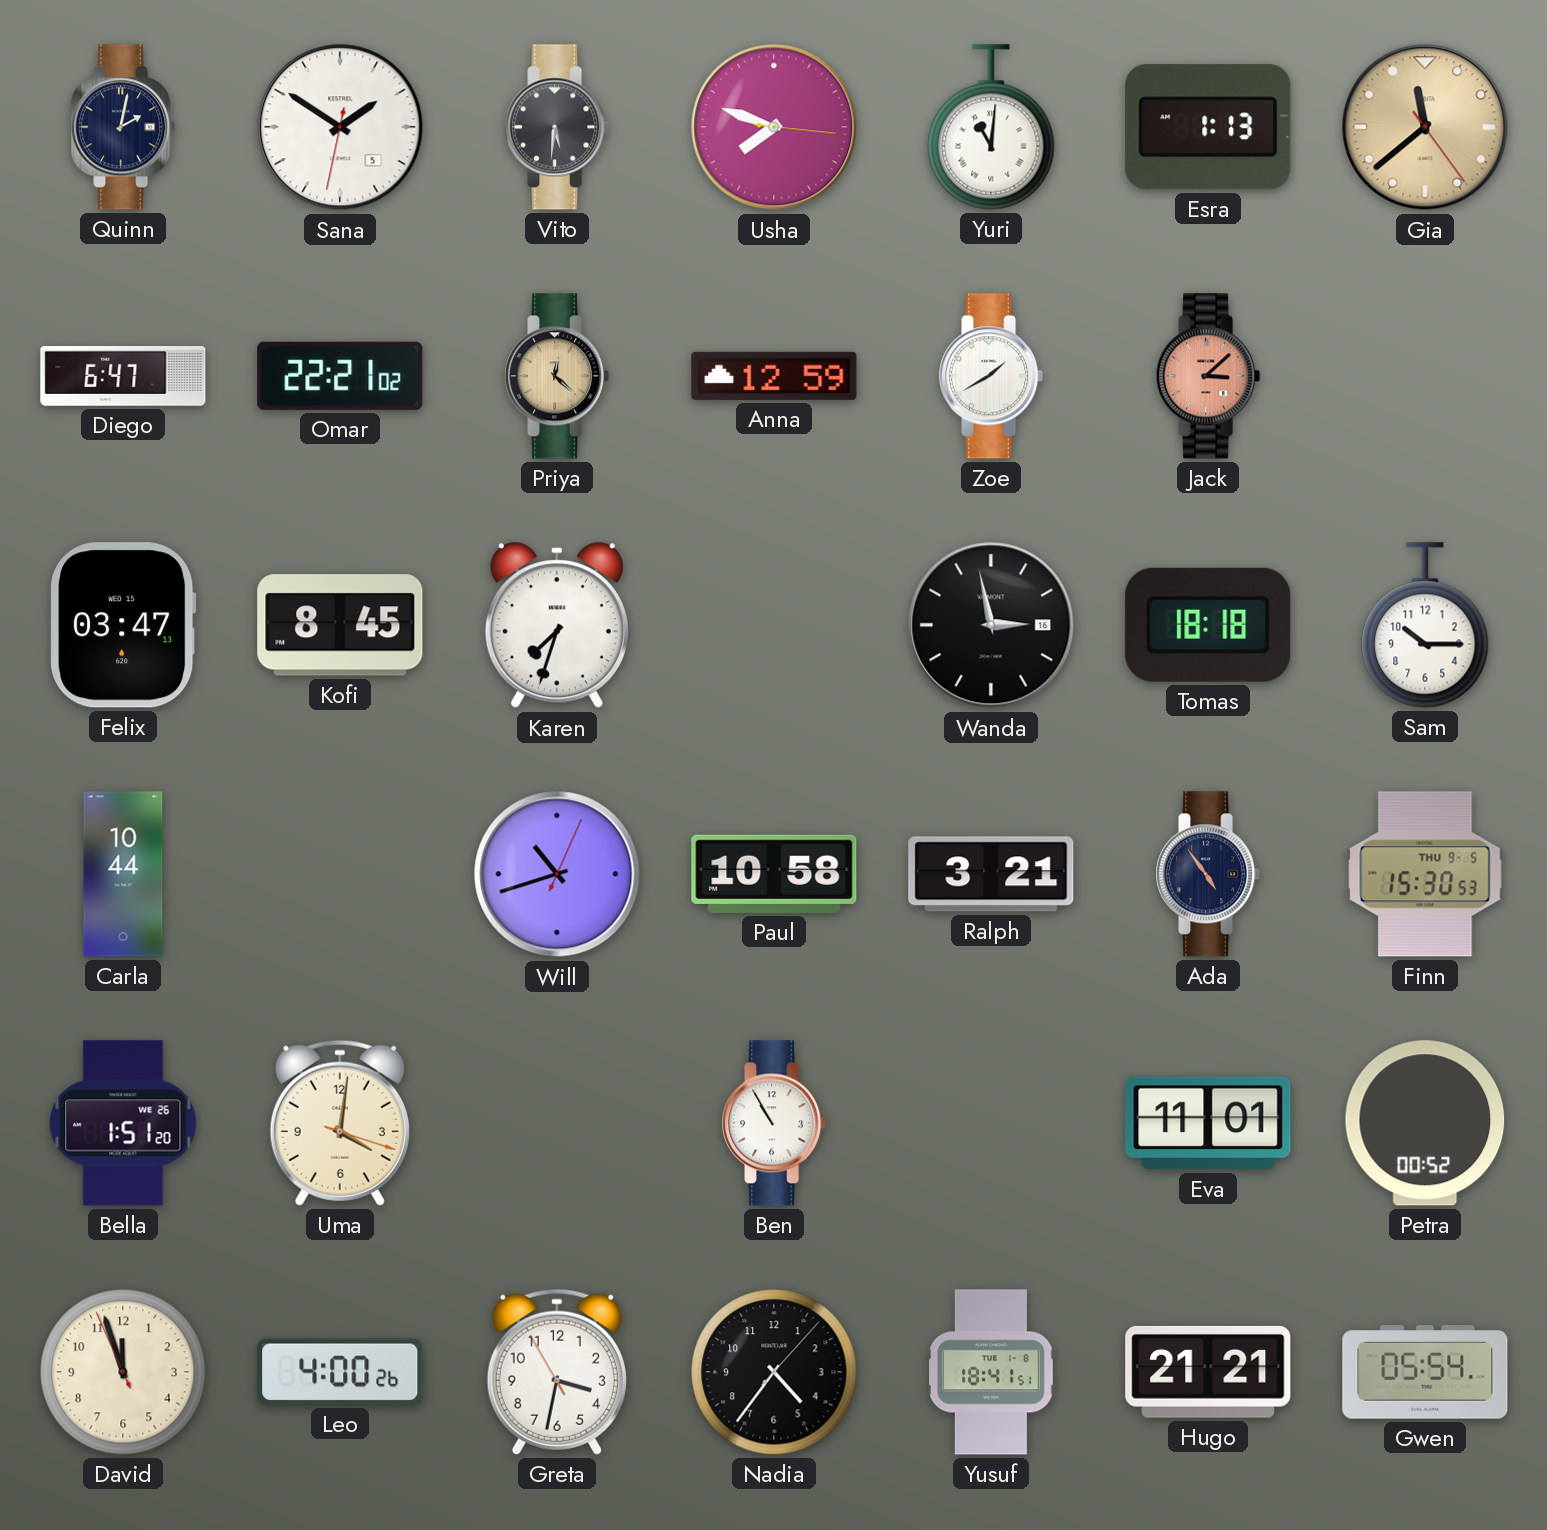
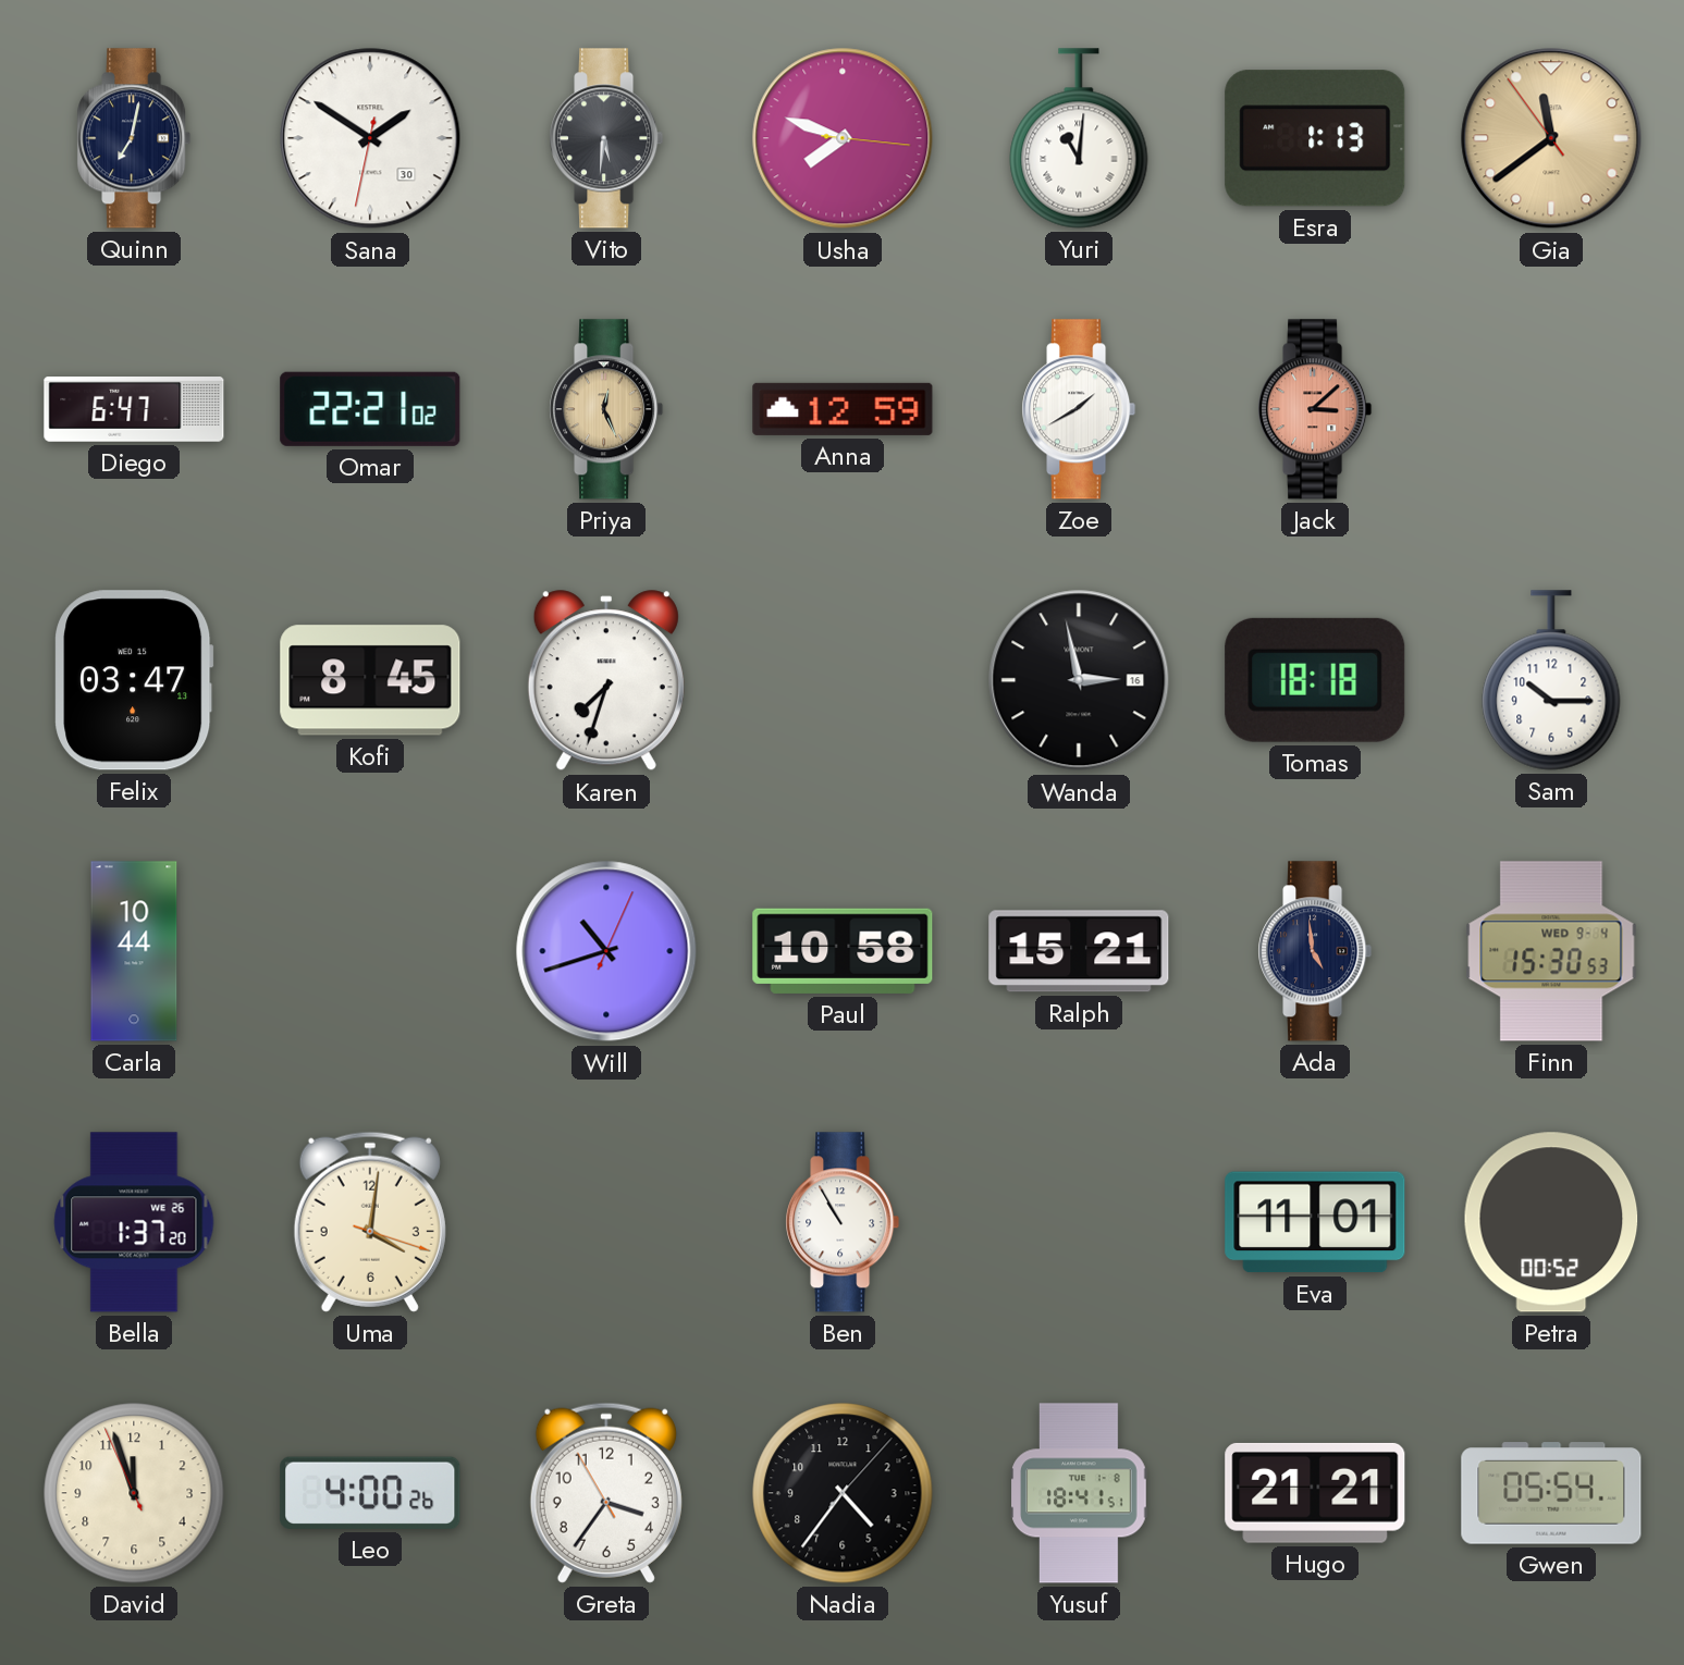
Quinn: 2:02 -> 7:02 (134, 138)
Sana date: 5 -> 30 (370, 138)
Gia: 11:38:24 -> 11:38:54 (1551, 138)
Priya: 12:22 -> 12:26 (606, 409)
Ralph: 3:21 -> 15:21 (1079, 951)
Ada: 4:54 -> 4:59 (1315, 951)
Finn date: THU 9-5 -> WED 9-4 (1551, 951)
Bella: 1:51 -> 1:37 (134, 1222)
Greta: 3:31 -> 3:35 (606, 1493)
